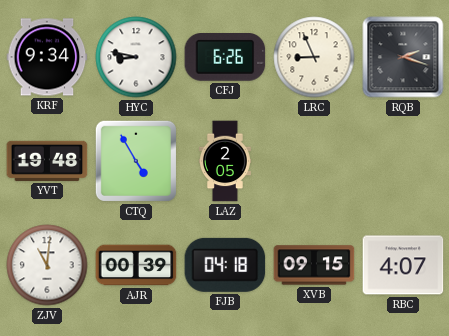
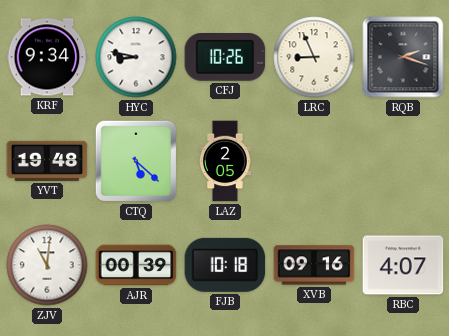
CFJ: 6:26 -> 10:26 (225, 58)
CTQ: 4:55 -> 5:22 (136, 161)
FJB: 04:18 -> 10:18 (225, 265)
XVB: 09:15 -> 09:16 (314, 265)
